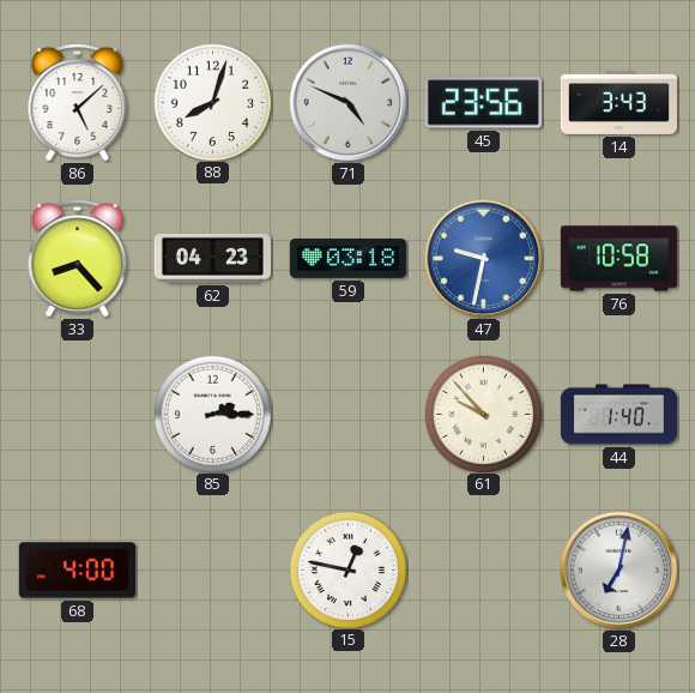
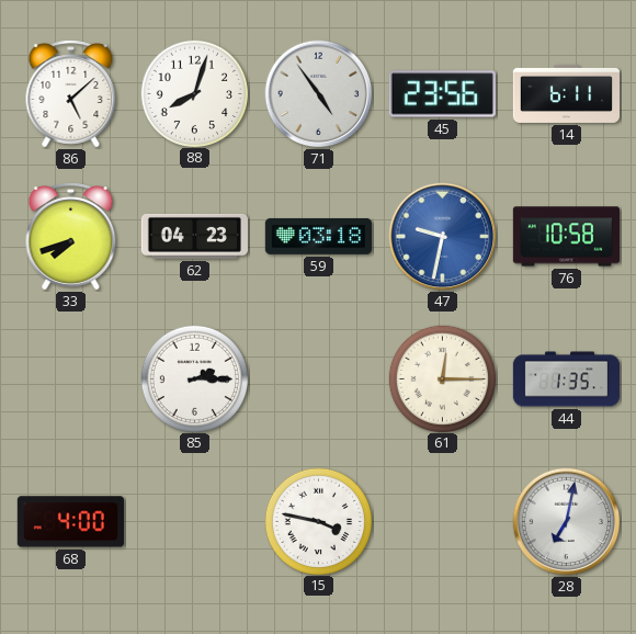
71: 4:49 -> 4:54 (319, 94)
14: 3:43 -> 6:11 (566, 93)
33: 8:23 -> 7:42 (71, 237)
61: 9:53 -> 12:15 (442, 378)
44: 1:40 -> 1:35 (566, 380)
15: 12:47 -> 3:47 (318, 521)
